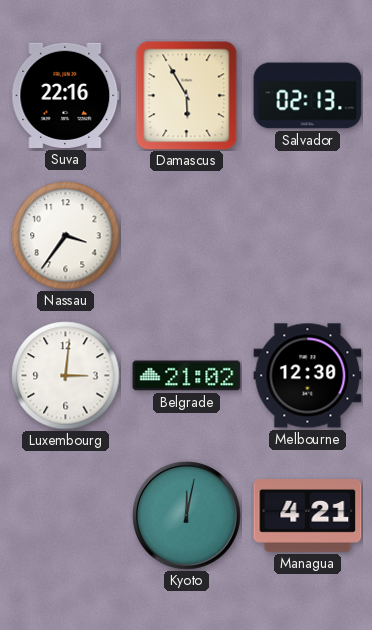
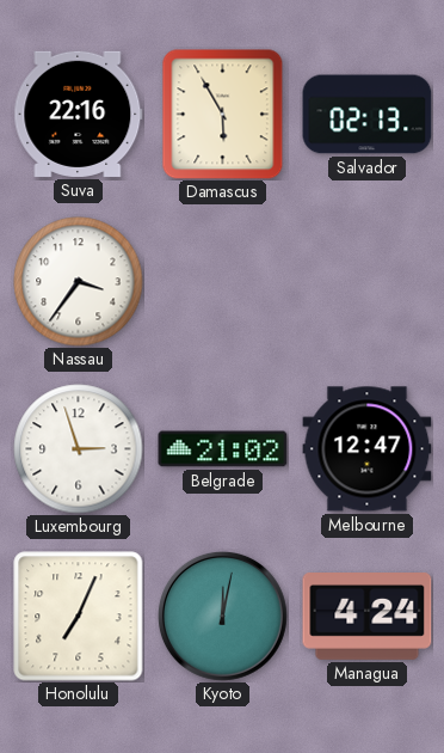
Luxembourg: 3:01 -> 2:57 (79, 449)
Melbourne: 12:30 -> 12:47 (368, 449)
Honolulu: none -> 7:04 (79, 617)
Managua: 4:21 -> 4:24 (368, 617)
